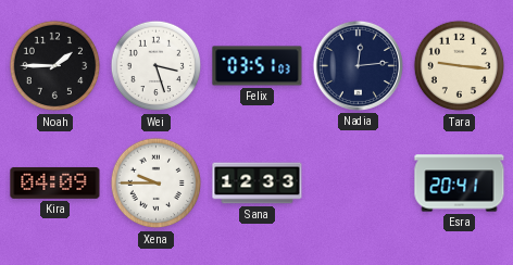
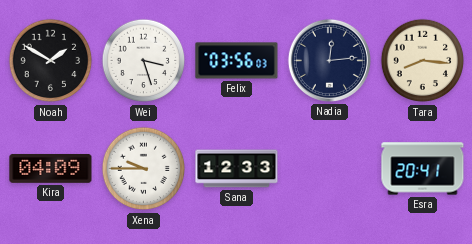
Noah: 1:45 -> 1:50 (51, 61)
Felix: 03:51 -> 03:56 (237, 61)
Tara: 9:16 -> 8:16 (423, 61)
